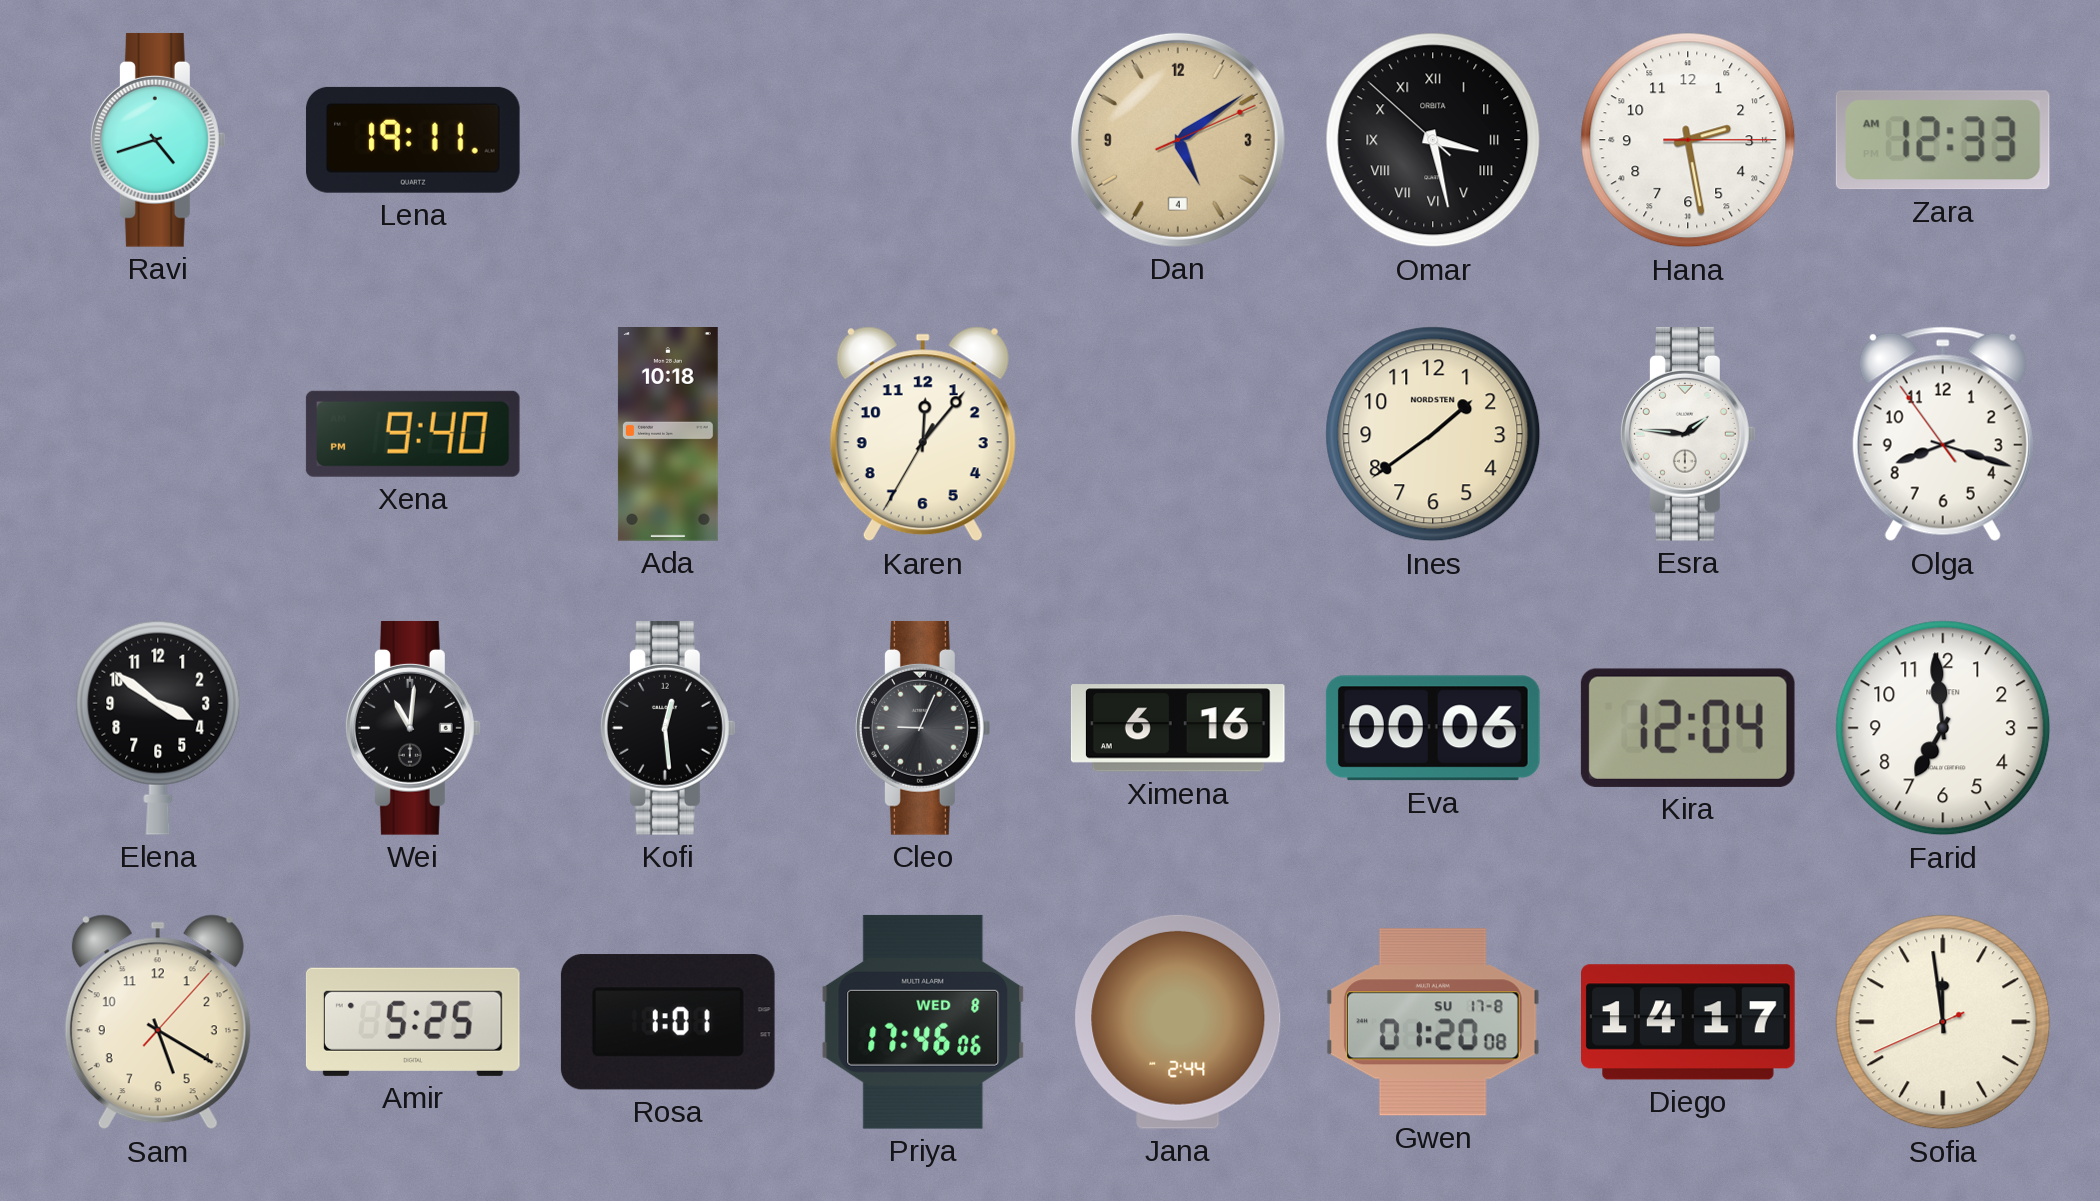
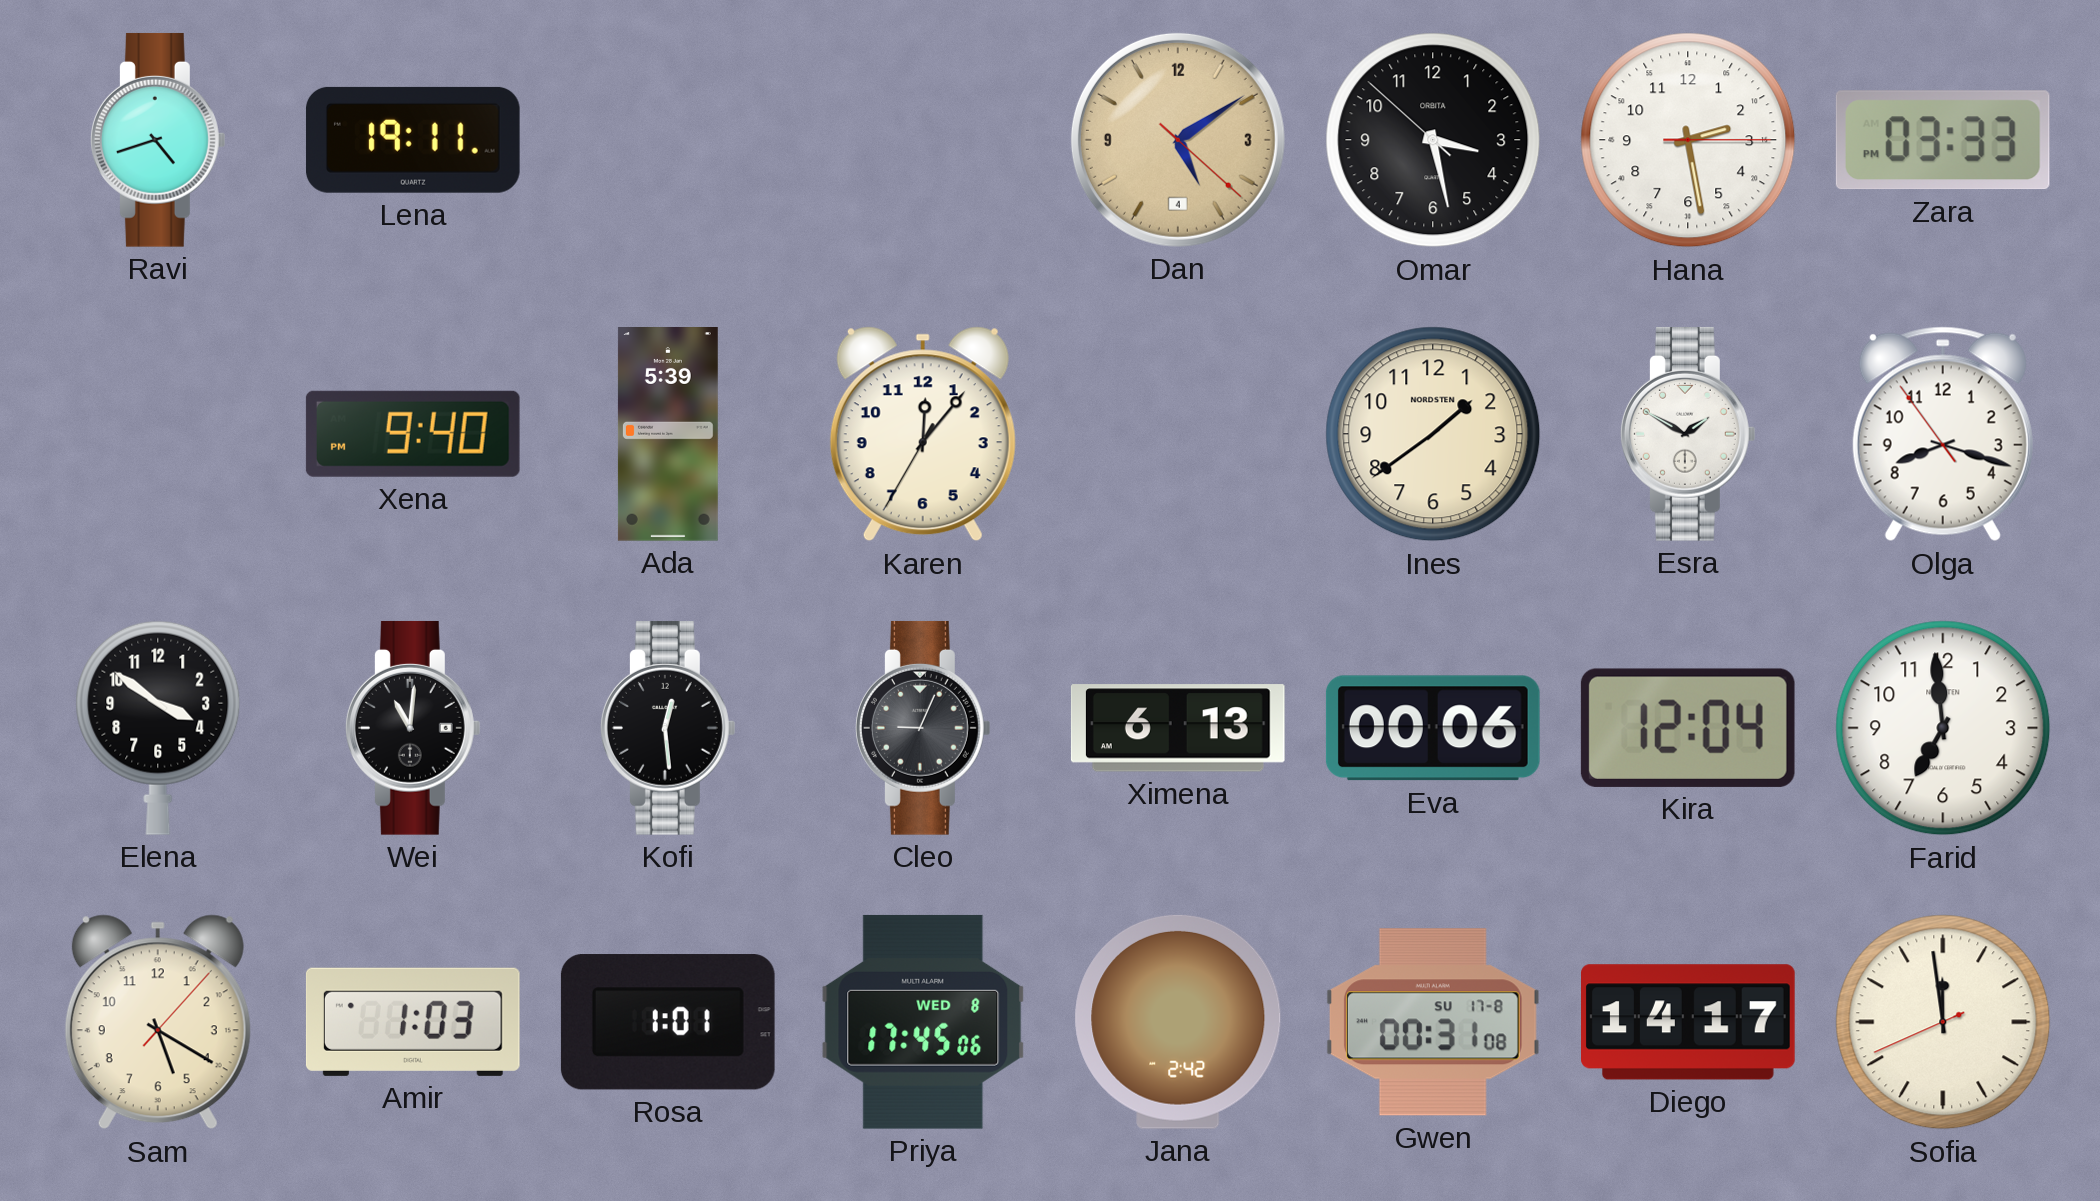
Dan: 5:09:11 -> 5:09:22 (1178, 140)
Omar numerals: Roman -> Arabic (1433, 140)
Zara: 12:33 -> 03:33 (1943, 140)
Ada: 10:18 -> 5:39 (668, 435)
Esra: 1:46 -> 1:50 (1688, 434)
Ximena: 6:16 -> 6:13 (1178, 728)
Amir: 5:25 -> 1:03 (413, 1022)
Priya: 17:46 -> 17:45 (923, 1022)
Jana: 2:44 -> 2:42 (1178, 1022)
Gwen: 01:20 -> 00:31 (1433, 1022)
